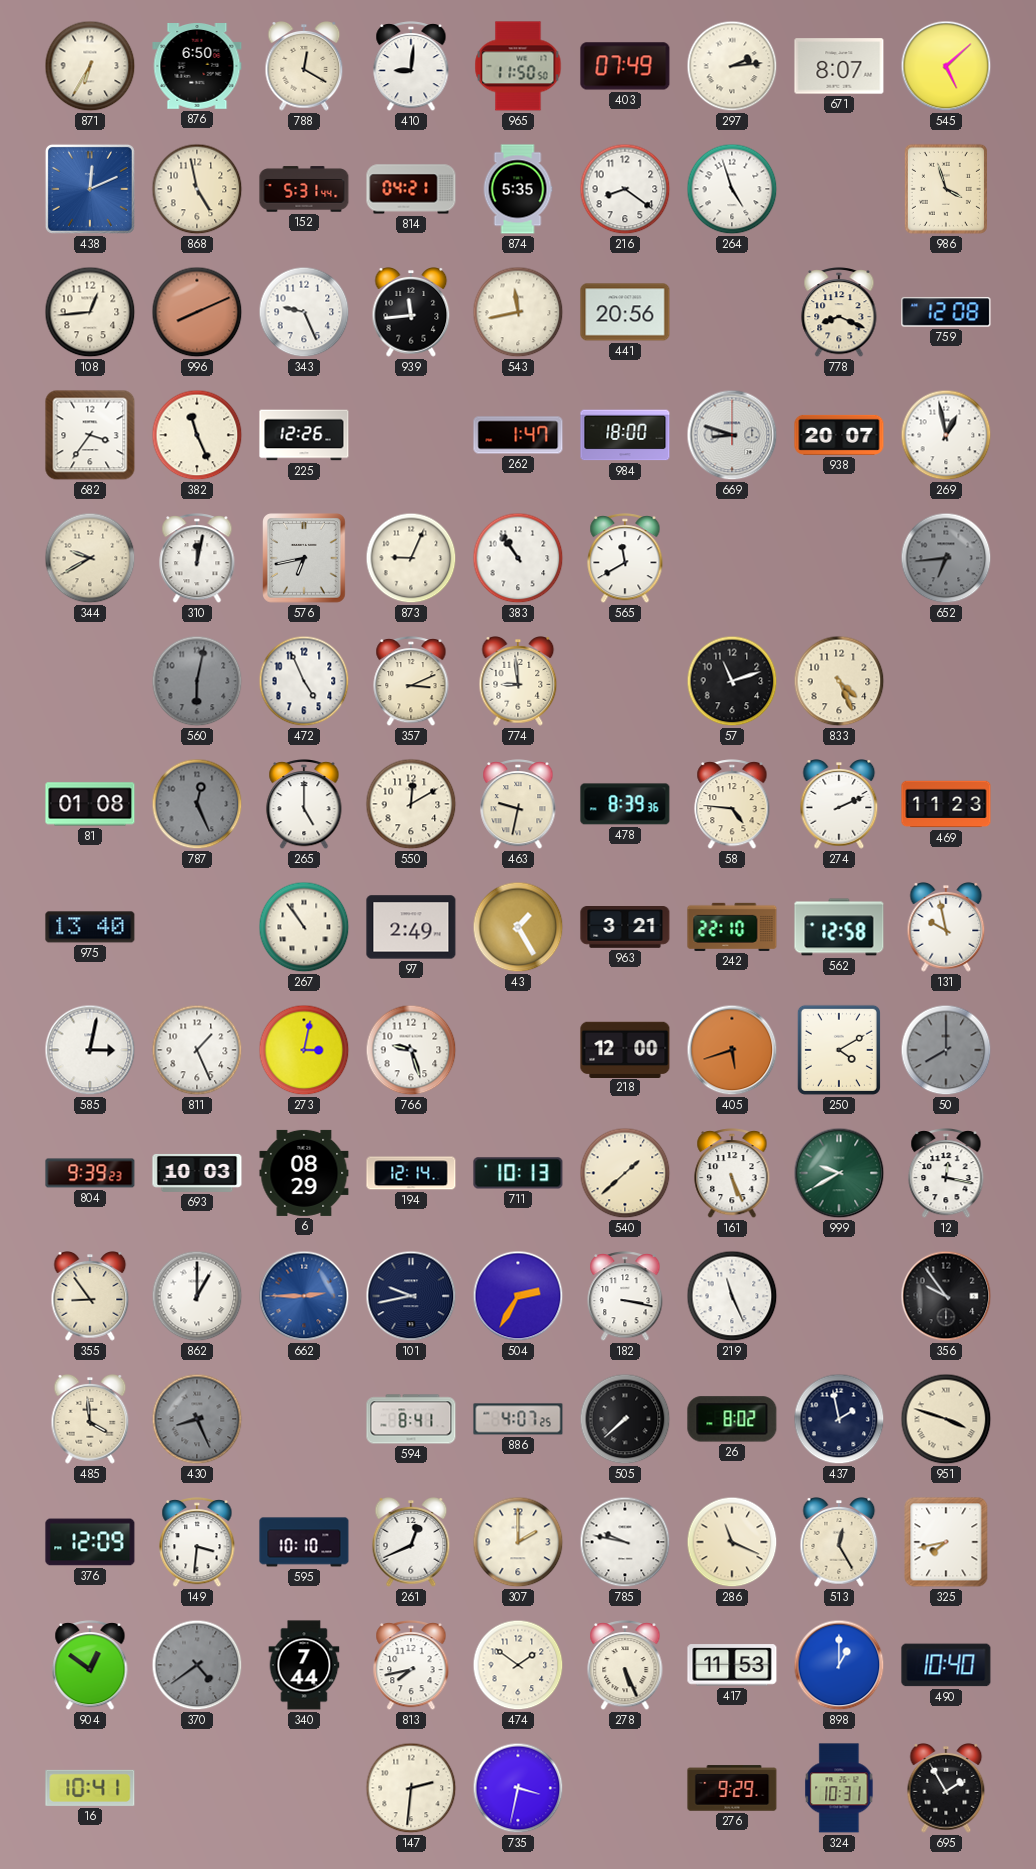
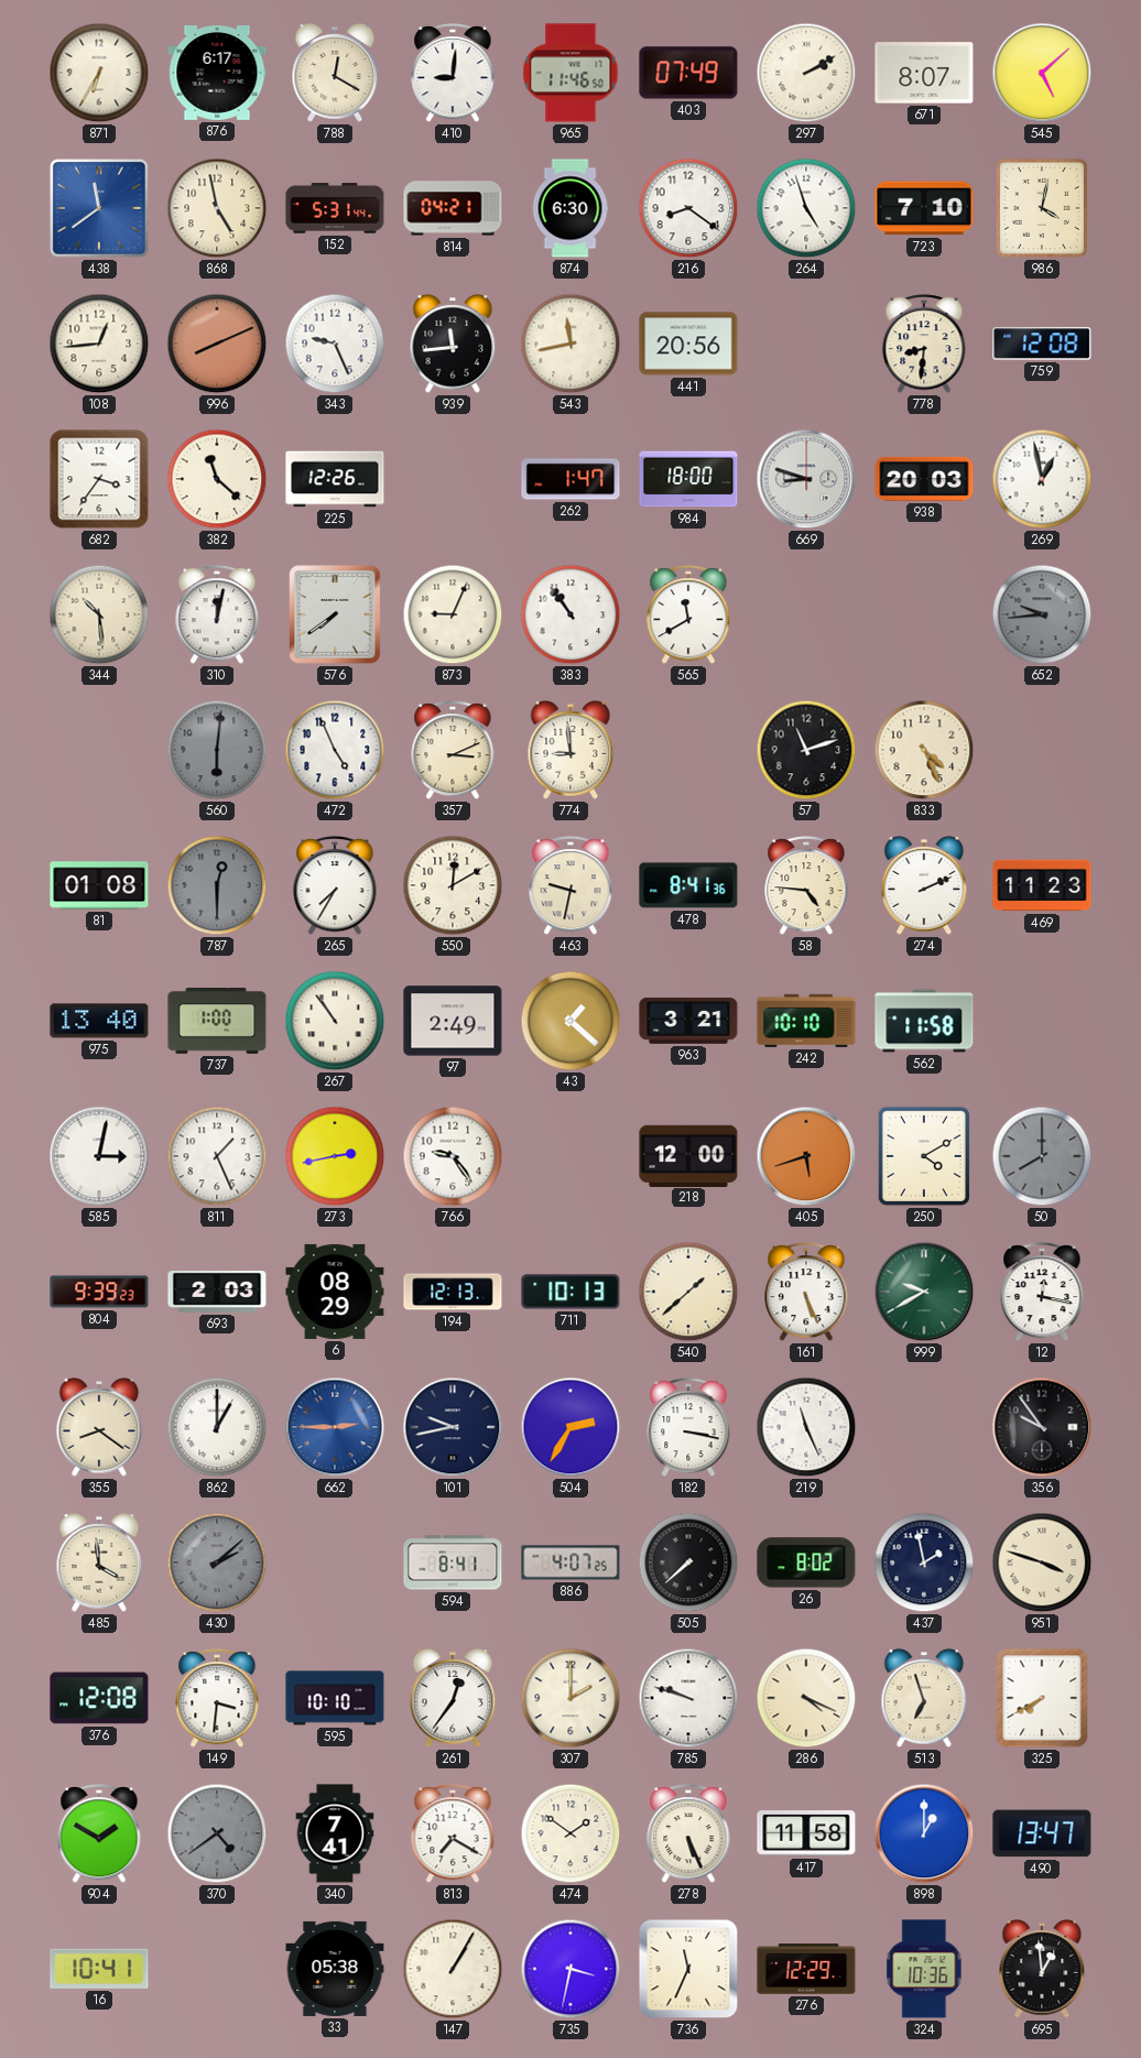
876: 6:50 -> 6:17 (217, 74)
965: 11:50 -> 11:46 (570, 73)
297: 2:14 -> 2:10 (806, 73)
438: 12:11 -> 11:39 (99, 208)
874: 5:35 -> 6:30 (570, 208)
723: none -> 7:10 (924, 208)
986: 3:57 -> 4:02 (1042, 208)
778: 8:19 -> 8:31 (924, 345)
382: 11:26 -> 11:22 (217, 479)
938: 20:07 -> 20:03 (924, 479)
344: 9:40 -> 10:29 (99, 614)
576: 6:43 -> 7:39 (336, 616)
652: 6:44 -> 9:44 (1042, 614)
560: 6:02 -> 6:01 (217, 750)
787: 12:26 -> 12:30 (217, 885)
265: 5:00 -> 7:35 (335, 886)
478: 8:39 -> 8:41 (688, 885)
737: none -> 1:00 (217, 1022)
43: 1:25 -> 1:22 (570, 1021)
242: 22:10 -> 10:10 (806, 1021)
562: 12:58 -> 11:58 (924, 1021)
131: 9:58 -> none (946, 928)
273: 3:02 -> 2:43 (335, 1156)
766: 9:27 -> 9:24 (453, 1156)
693: 10:03 -> 2:03 (217, 1292)
194: 12:14 -> 12:13 (453, 1292)
355: 8:54 -> 8:21 (99, 1428)
430: 8:26 -> 2:08 (217, 1562)
376: 12:09 -> 12:08 (99, 1698)
261: 12:41 -> 12:36 (453, 1699)
785: 9:47 -> 9:48 (688, 1698)
286: 11:19 -> 4:19 (806, 1698)
513: 12:25 -> 6:57 (924, 1699)
325: 7:43 -> 7:40 (1042, 1698)
904: 12:51 -> 1:50 (99, 1834)
340: 7:44 -> 7:41 (335, 1833)
813: 7:43 -> 7:20 (453, 1834)
417: 11:53 -> 11:58 (806, 1833)
490: 10:40 -> 13:47 (1042, 1833)
33: none -> 05:38 (335, 1969)
147: 2:31 -> 1:05 (453, 1969)
736: none -> 11:34 (688, 1969)
276: 9:29 -> 12:29 (806, 1969)
324: 10:31 -> 10:36 (924, 1969)
695: 1:55 -> 12:59 (1042, 1970)
